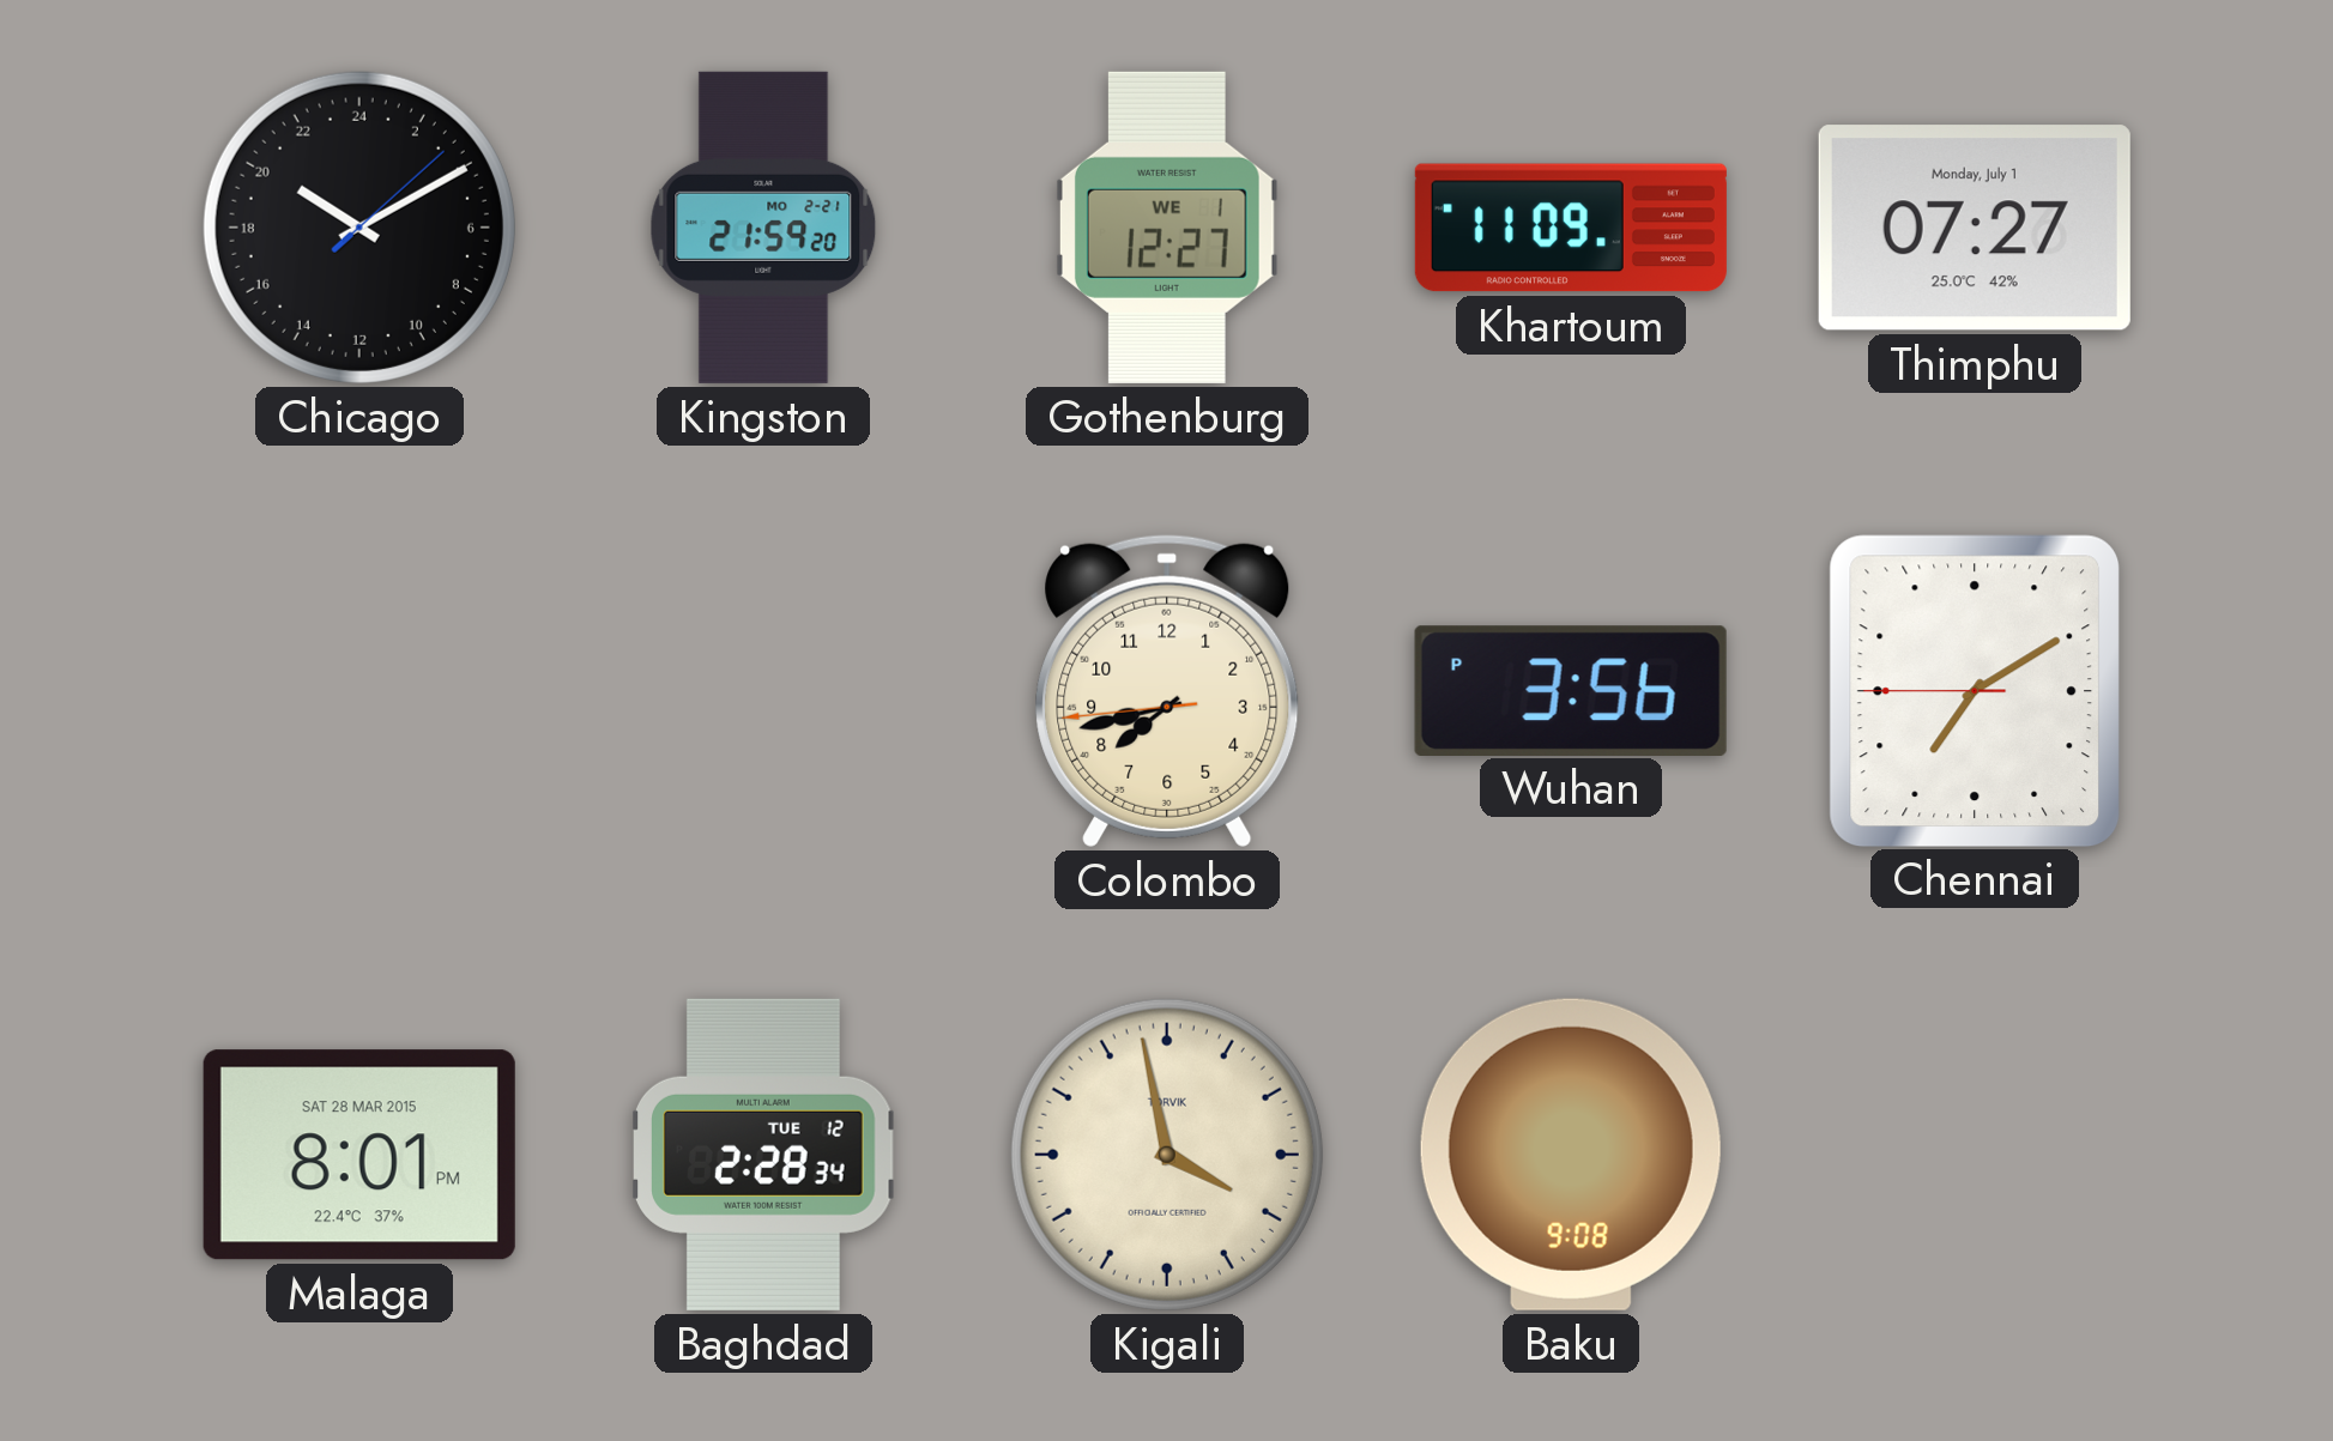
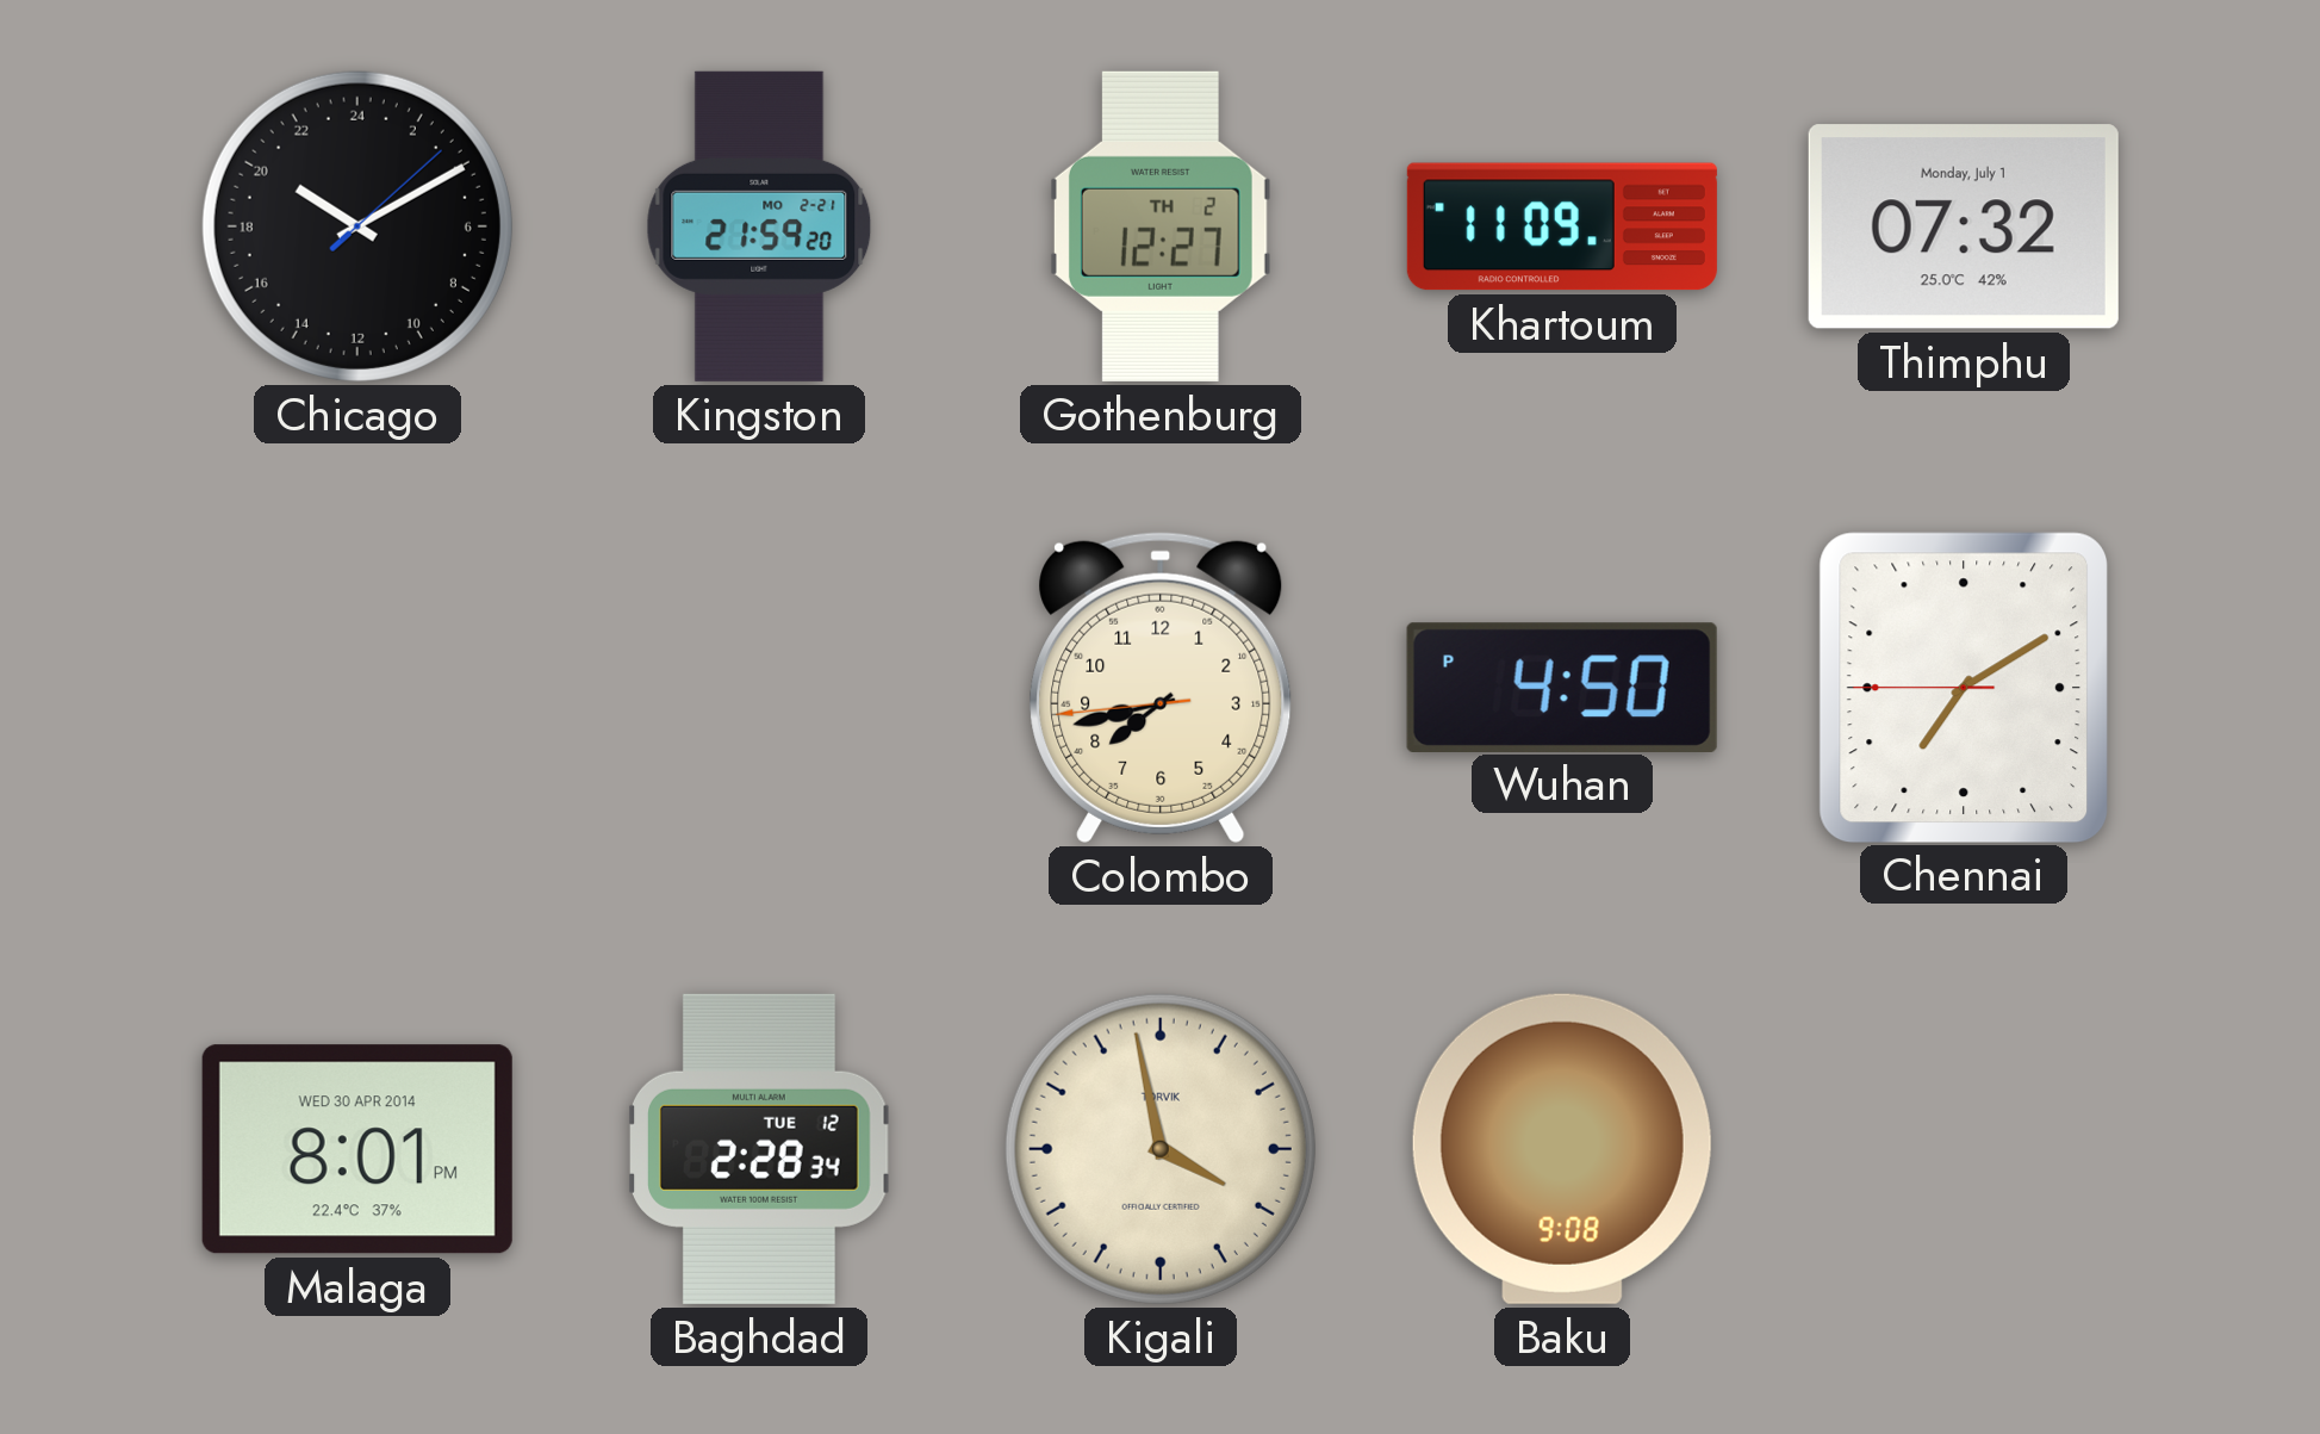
Gothenburg date: WE 1 -> TH 2 (1161, 226)
Thimphu: 07:27 -> 07:32 (1964, 226)
Wuhan: 3:56 -> 4:50 (1562, 687)
Malaga date: SAT 28 MAR 2015 -> WED 30 APR 2014 (357, 1149)
